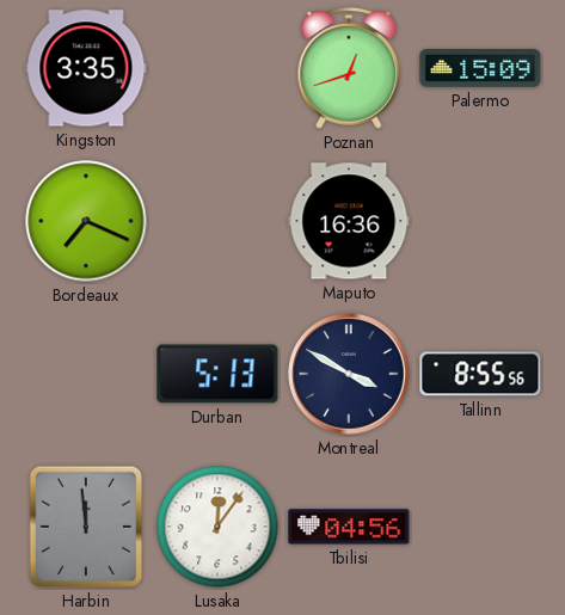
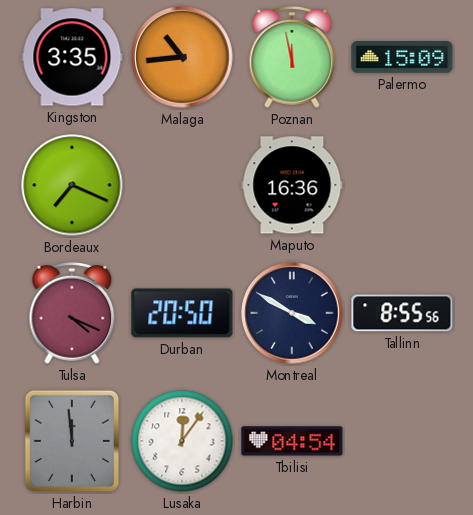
Malaga: none -> 10:44 (182, 57)
Poznan: 12:42 -> 11:58 (292, 57)
Tulsa: none -> 4:19 (72, 313)
Durban: 5:13 -> 20:50 (182, 313)
Tbilisi: 04:56 -> 04:54 (292, 441)
